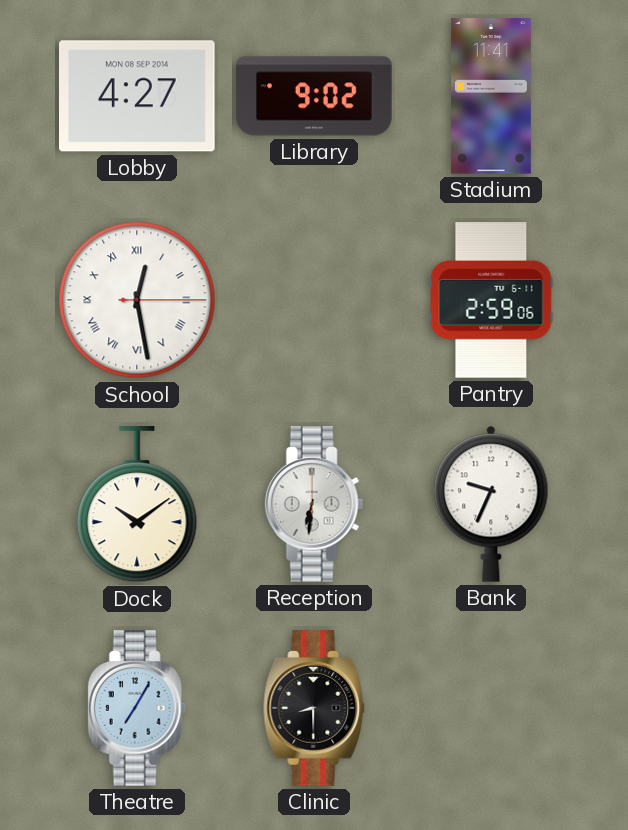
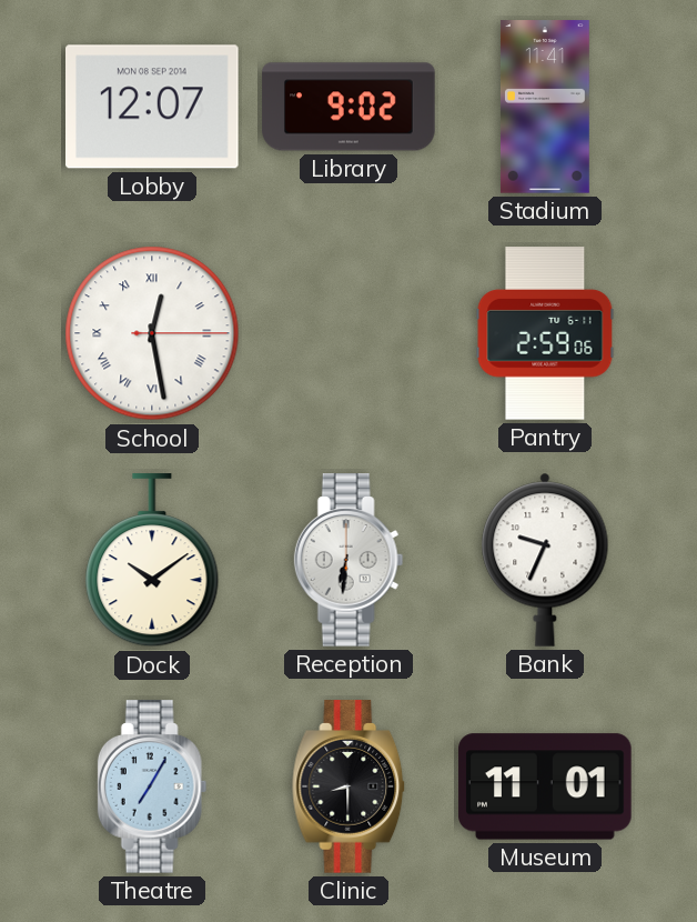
Lobby: 4:27 -> 12:07 (153, 107)
Museum: none -> 11:01 (545, 786)
